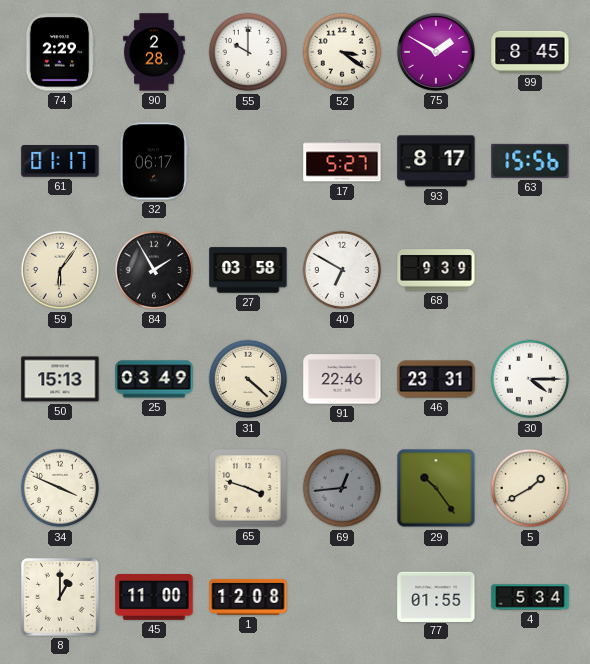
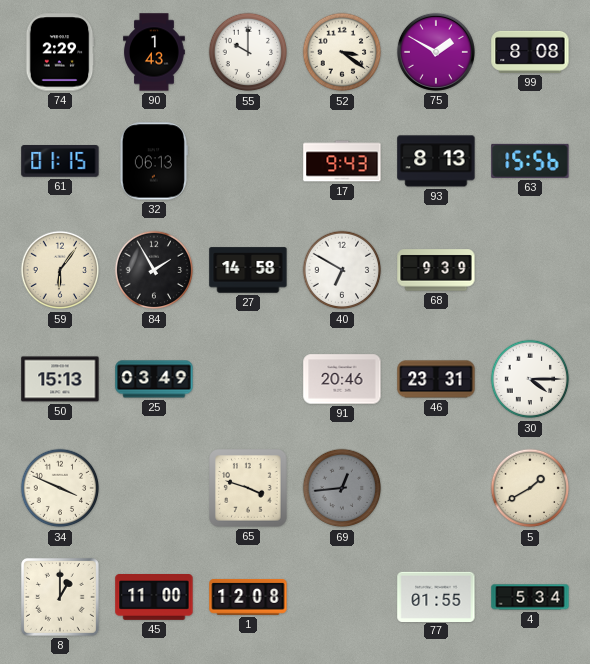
90: 2:28 -> 1:43 (154, 52)
99: 8:45 -> 8:08 (530, 52)
61: 01:17 -> 01:15 (60, 162)
32: 06:17 -> 06:13 (154, 161)
17: 5:27 -> 9:43 (342, 161)
93: 8:17 -> 8:13 (436, 161)
27: 03:58 -> 14:58 (248, 270)
31: 4:22 -> none (248, 379)
91: 22:46 -> 20:46 (342, 379)
29: 10:24 -> none (436, 488)
